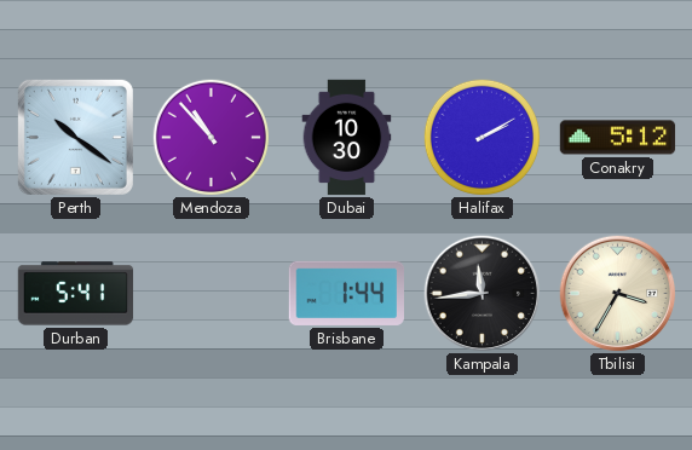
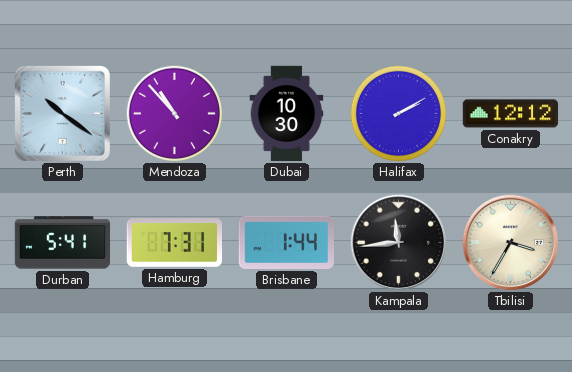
Conakry: 5:12 -> 12:12 (511, 114)
Hamburg: none -> 7:31 (174, 243)
